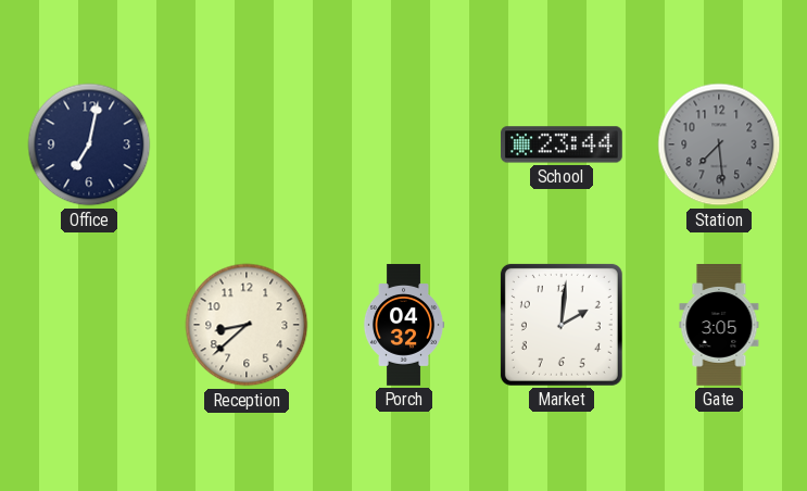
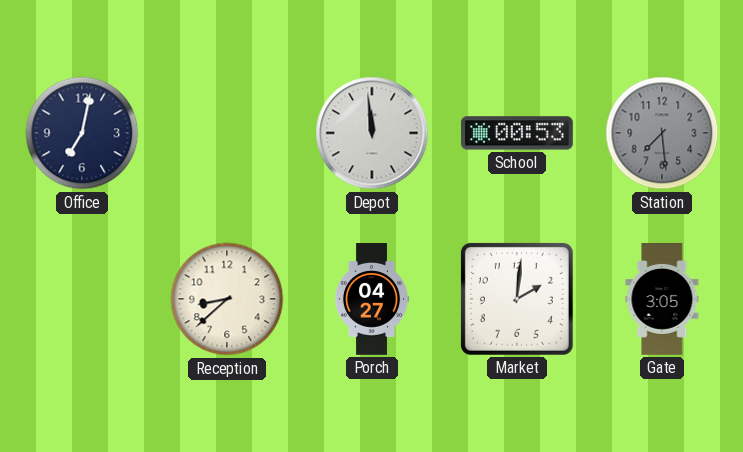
Depot: none -> 11:59 (372, 133)
School: 23:44 -> 00:53 (518, 133)
Porch: 04:32 -> 04:27 (372, 299)
